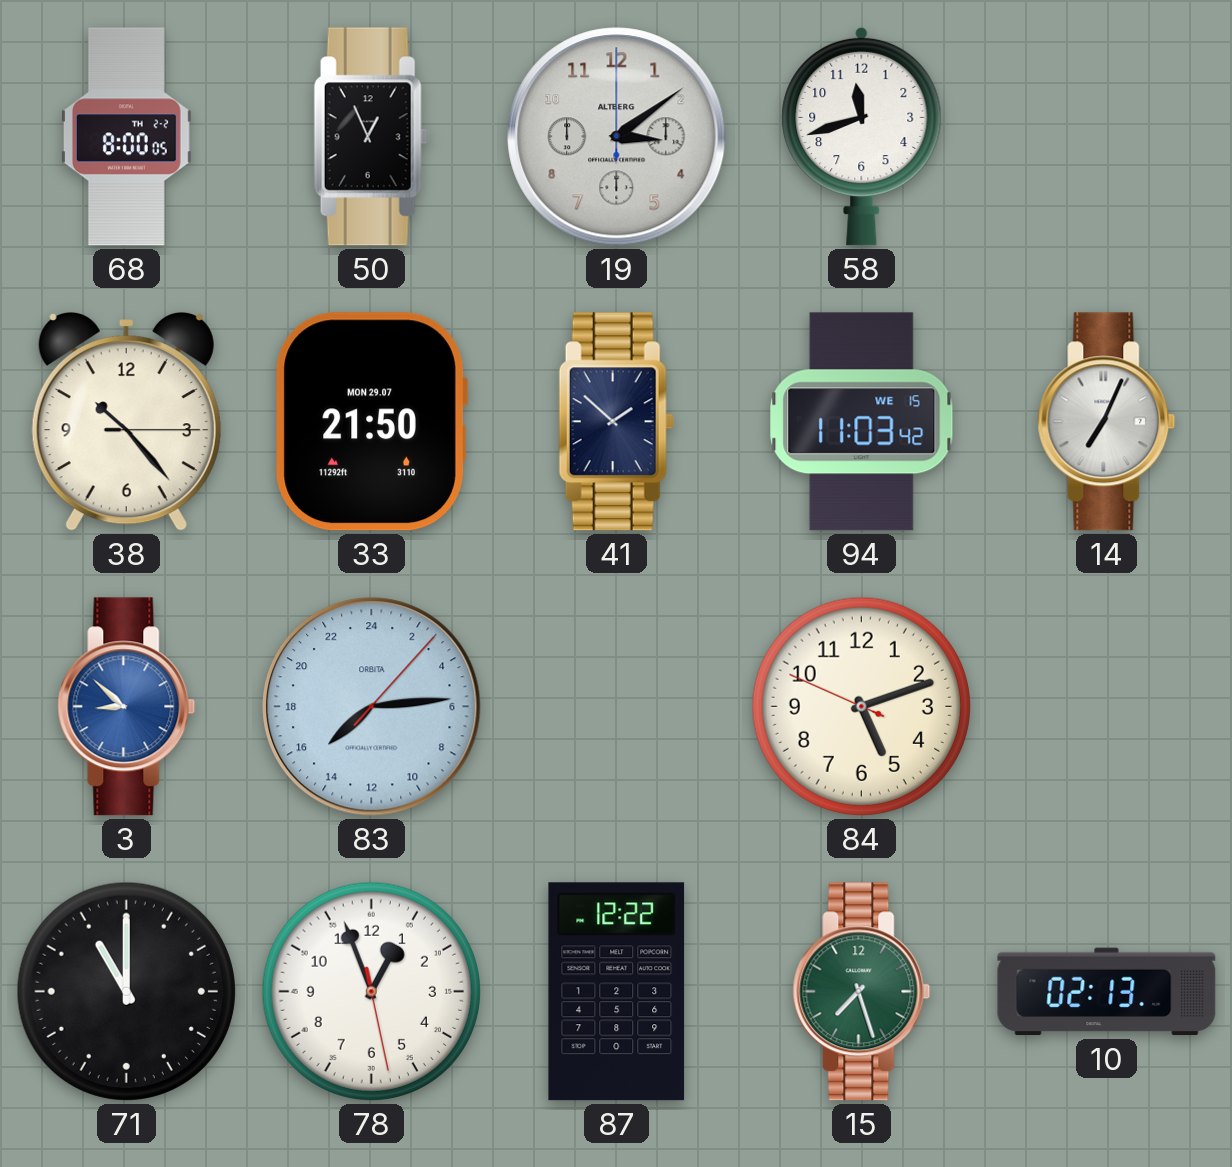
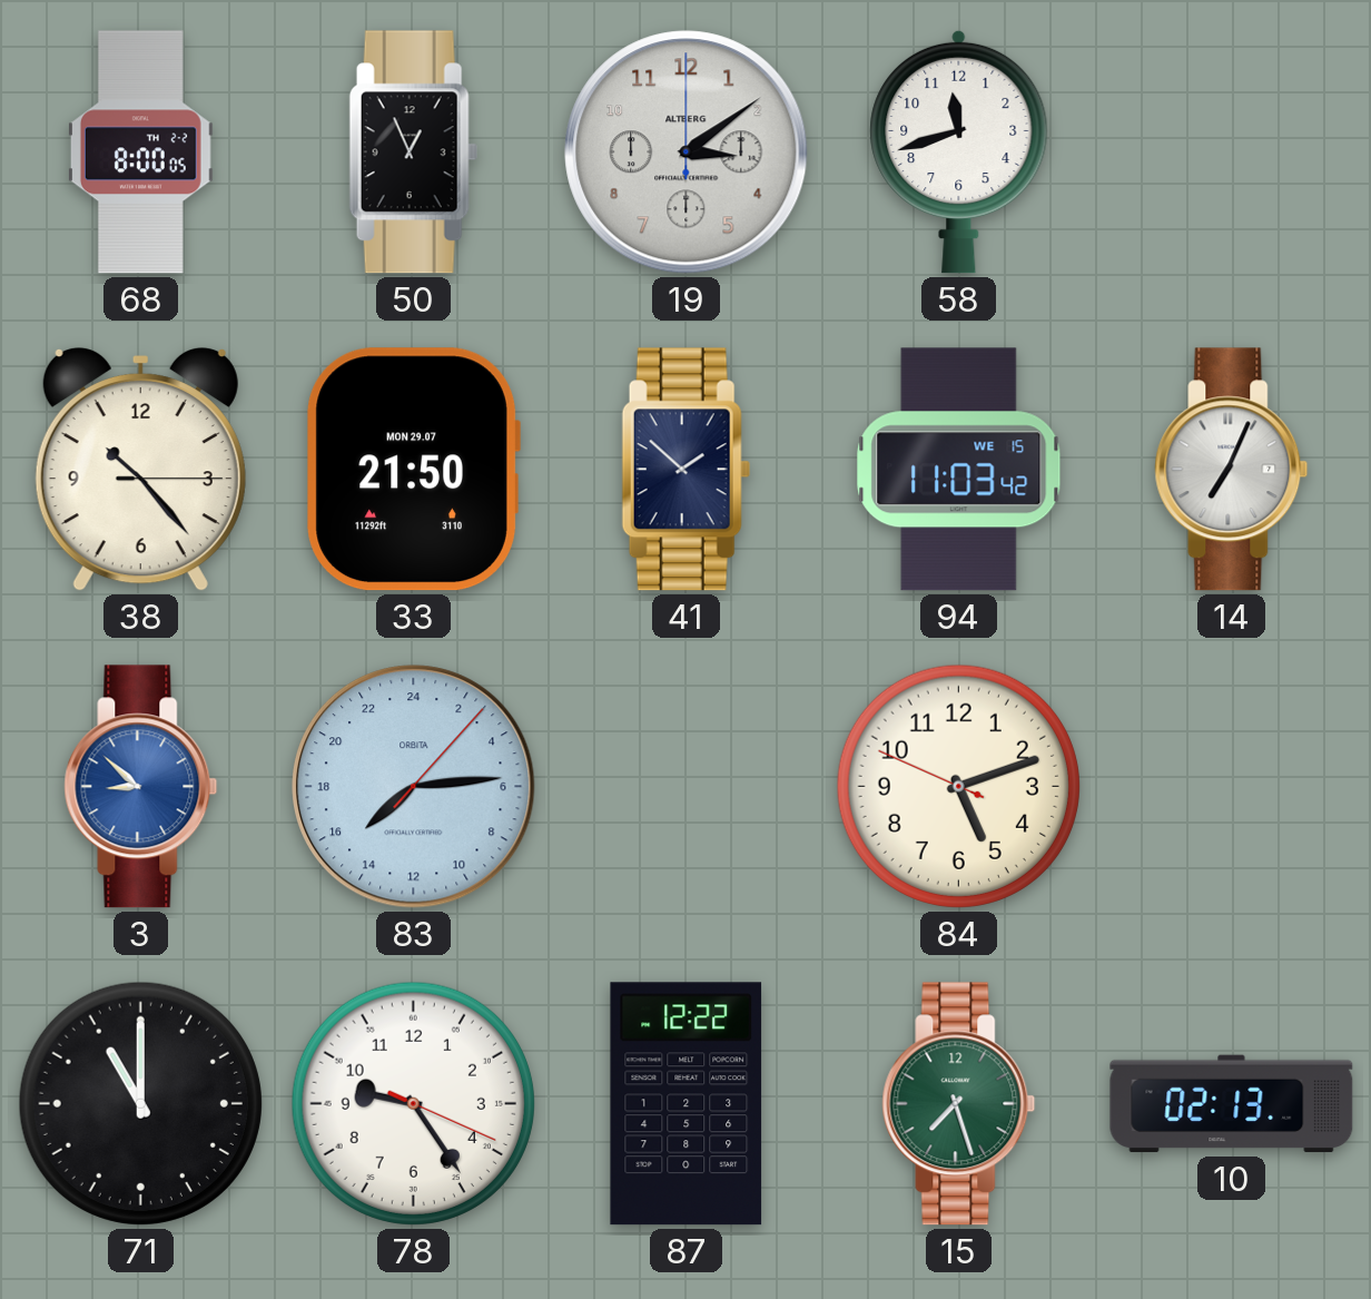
78: 12:56 -> 9:24 (413, 1103)
